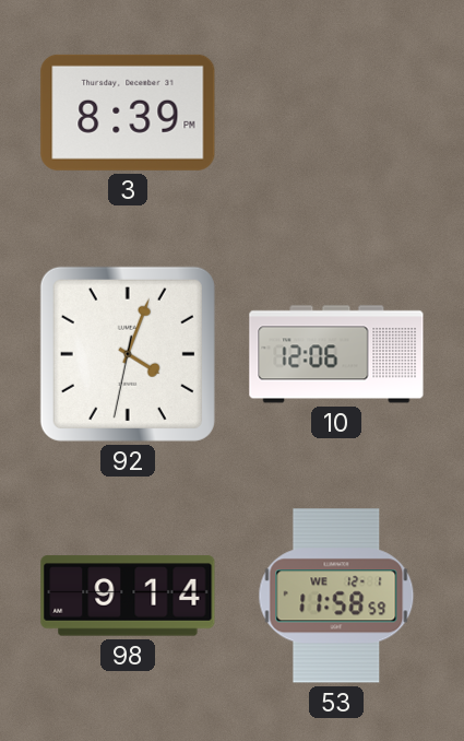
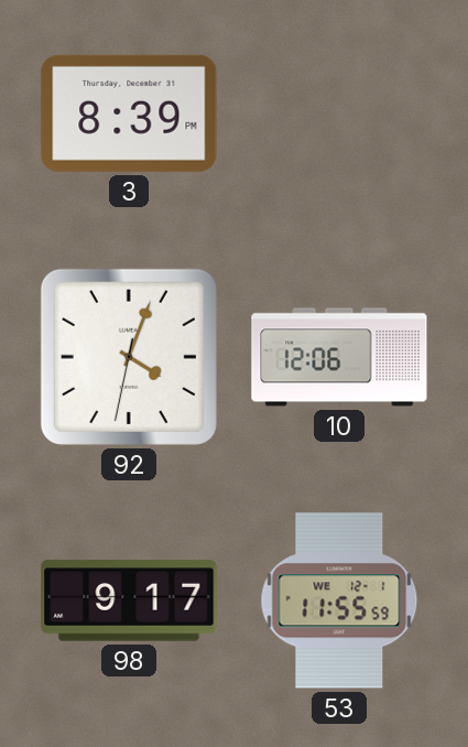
98: 9:14 -> 9:17 (129, 600)
53: 11:58 -> 11:55 (339, 600)
